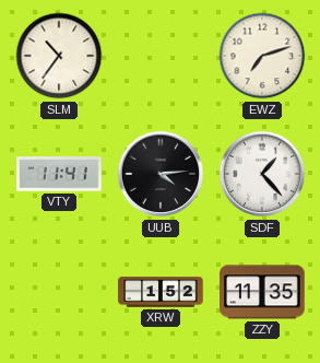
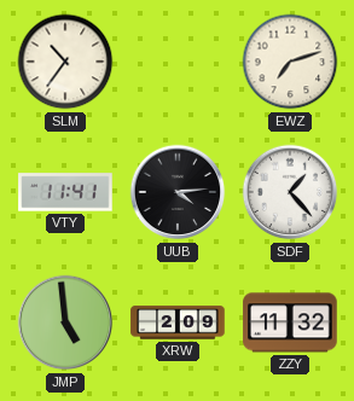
JMP: none -> 4:59 (65, 322)
XRW: 1:52 -> 2:09 (178, 322)
ZZY: 11:35 -> 11:32 (290, 322)
